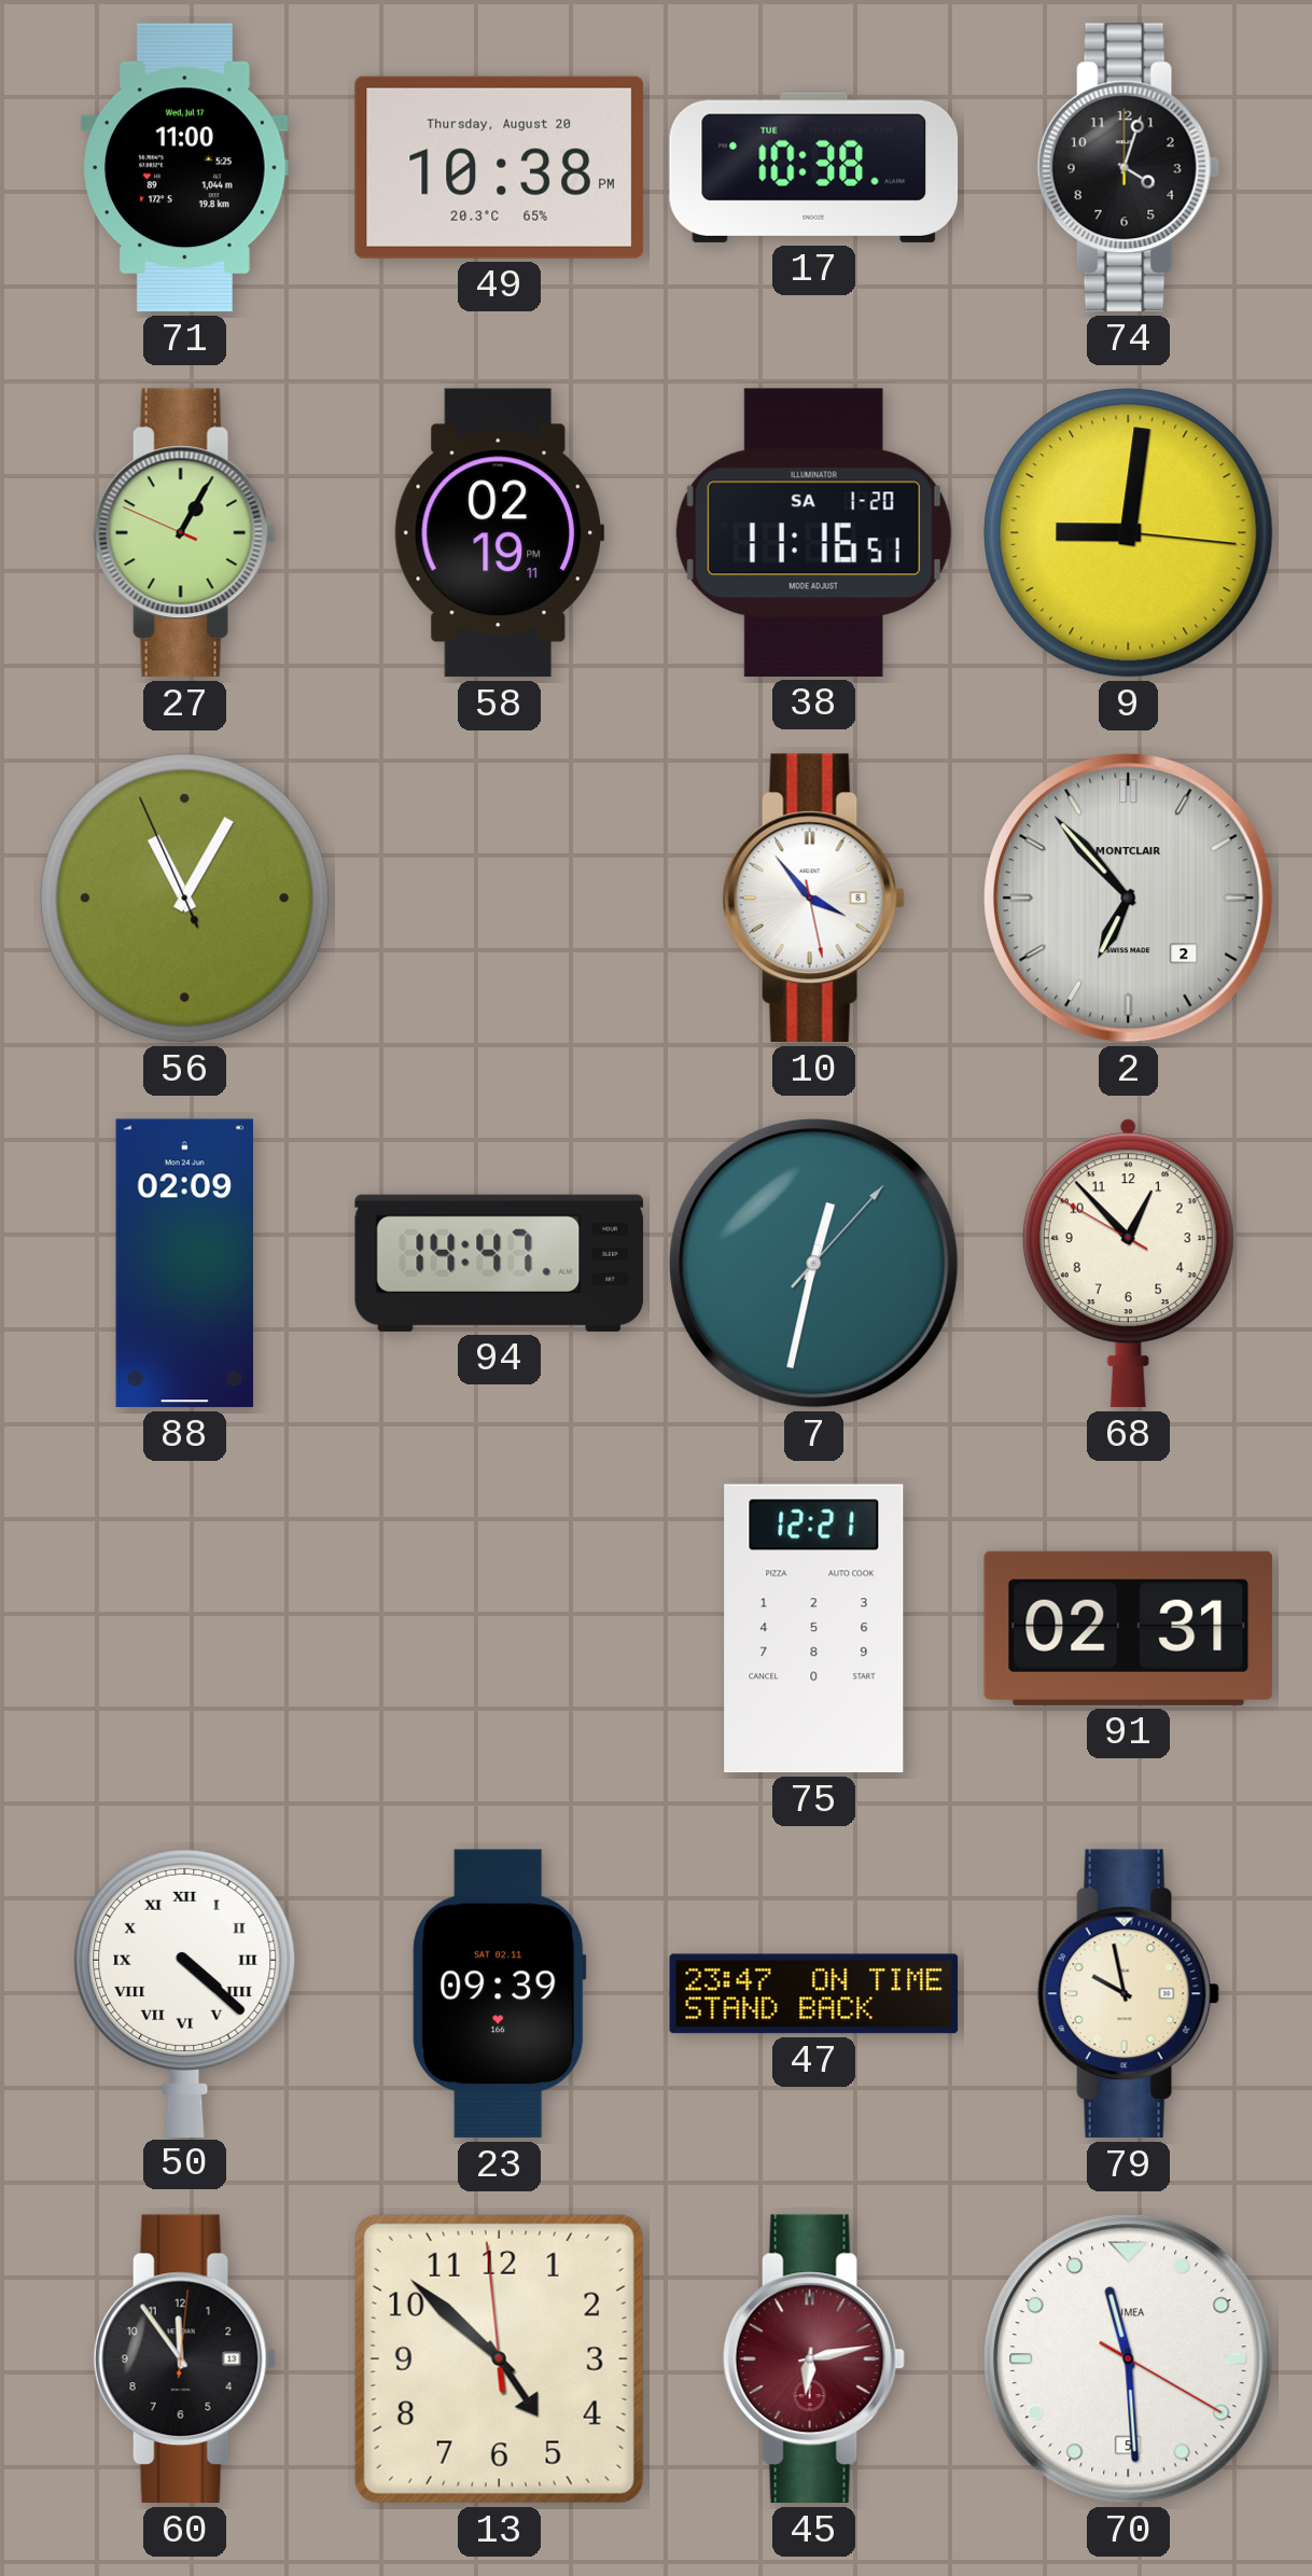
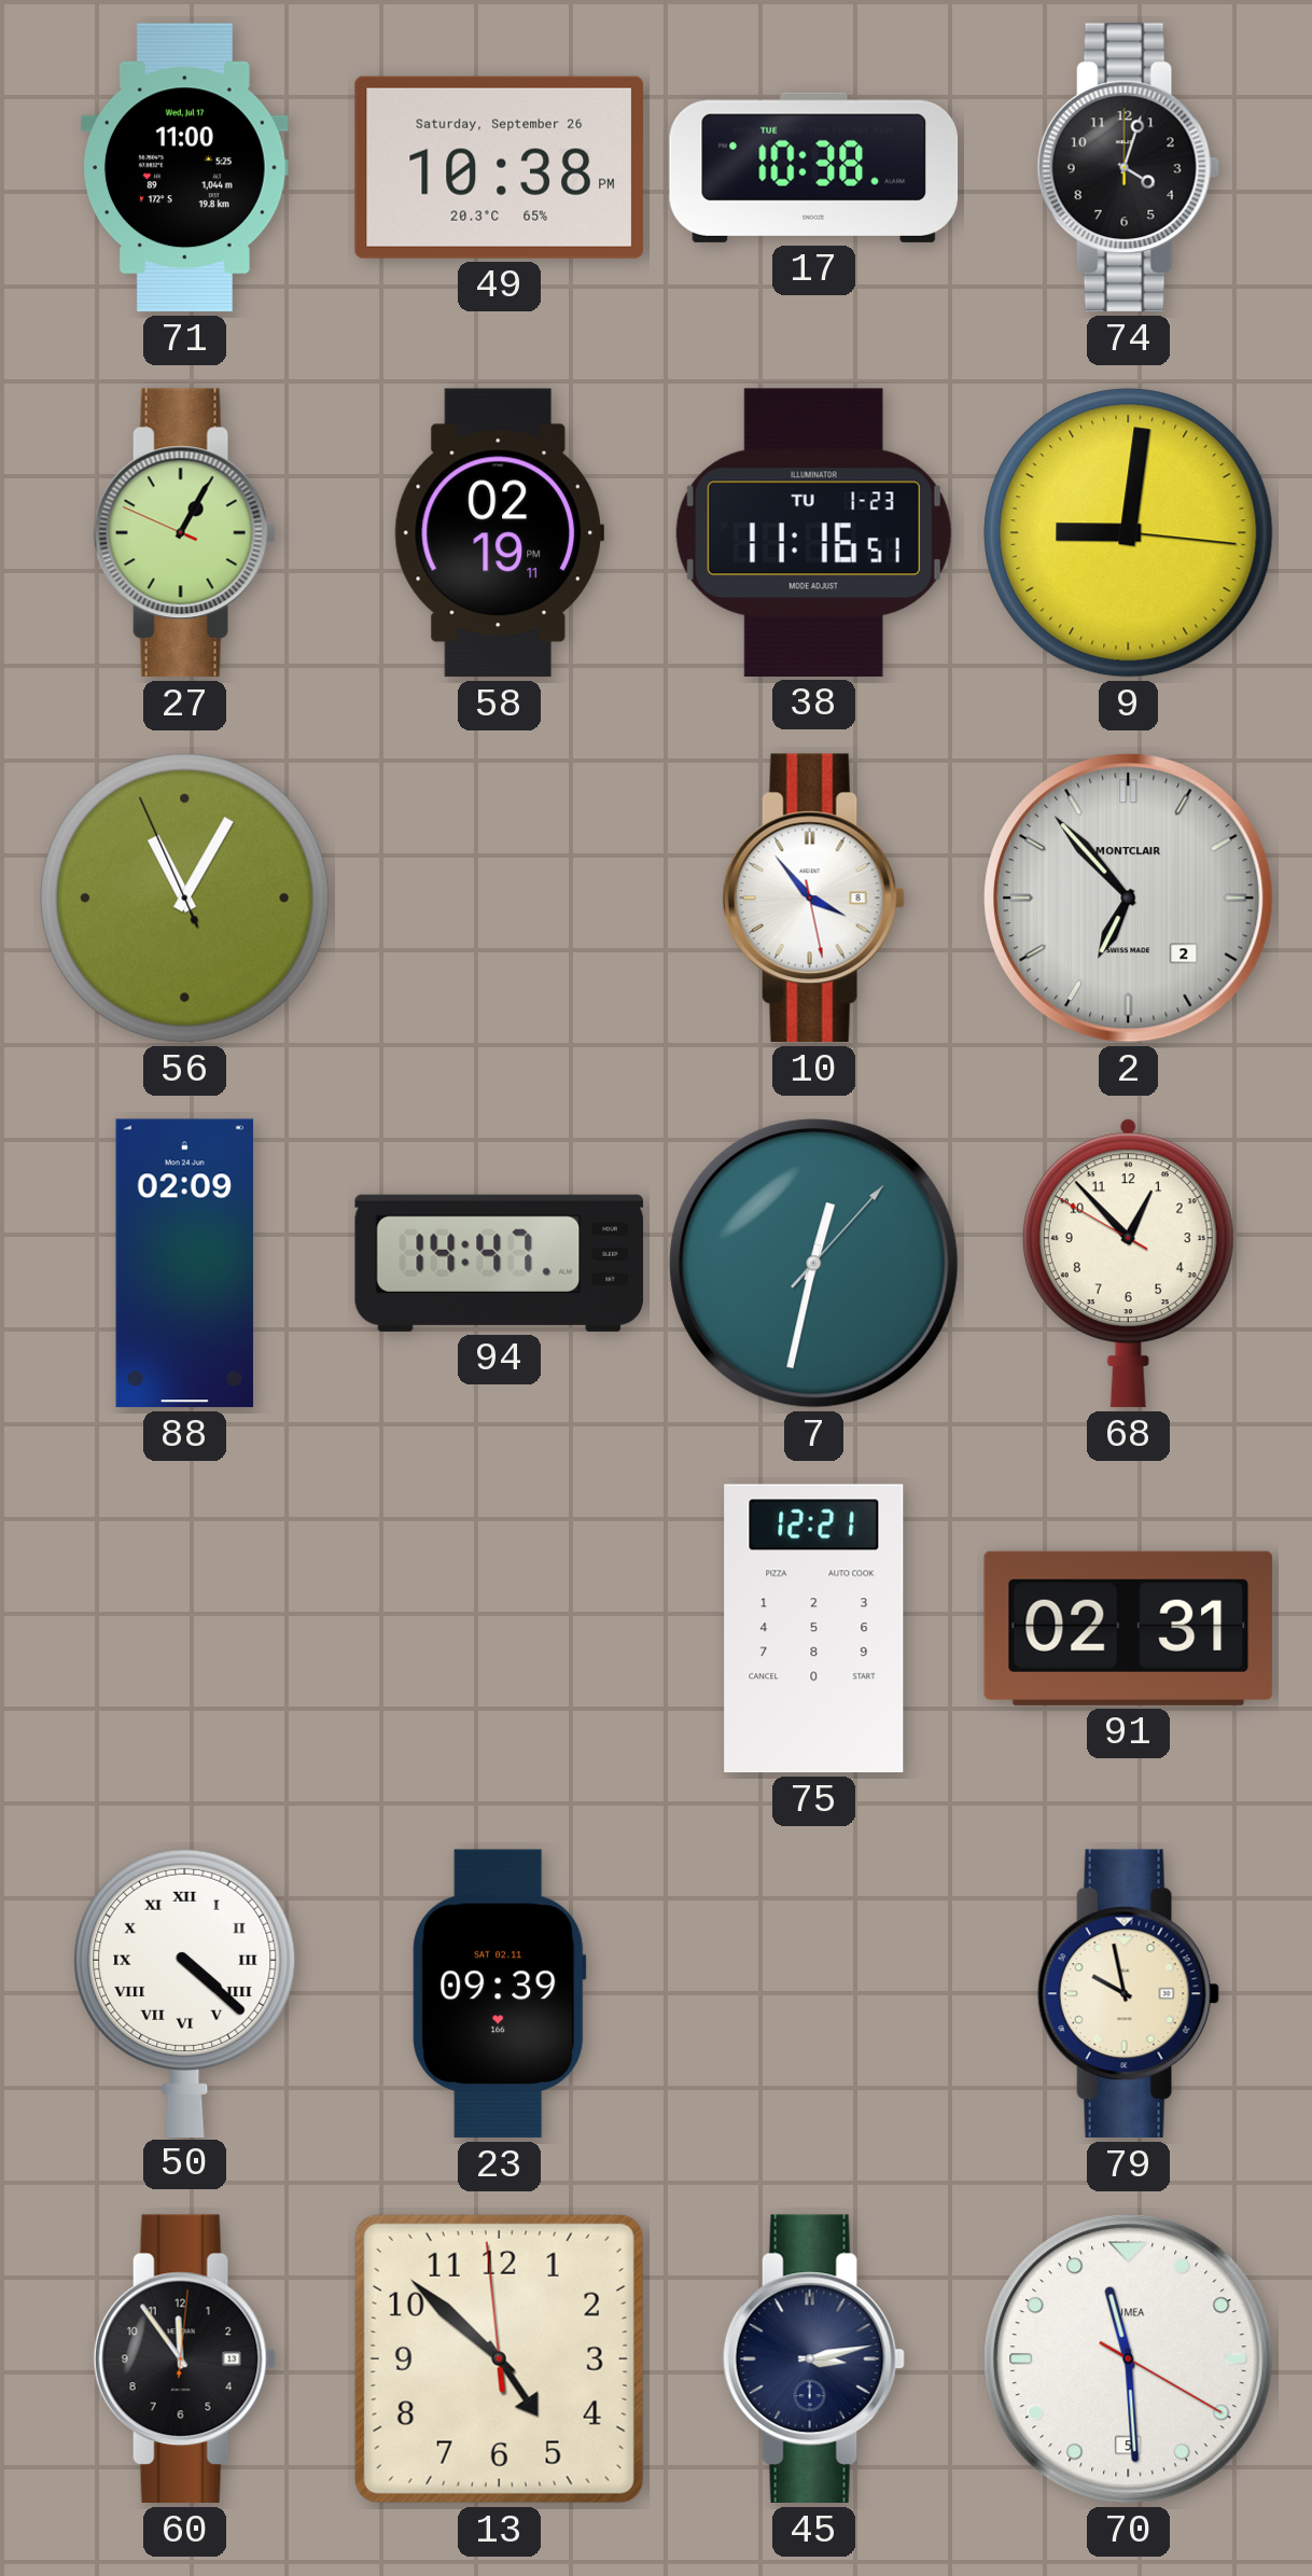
49 date: Thursday, August 20 -> Saturday, September 26 (499, 167)
38 date: SA 1-20 -> TU 1-23 (813, 532)
47: 23:47 -> none (814, 1994)
45: 6:13 -> 3:13 (813, 2359)
45 dial: burgundy -> navy (813, 2359)
